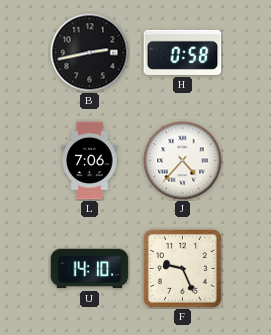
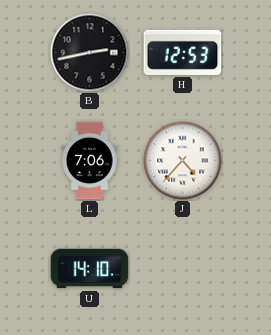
H: 0:58 -> 12:53 (183, 52)
F: 9:26 -> none (183, 269)
